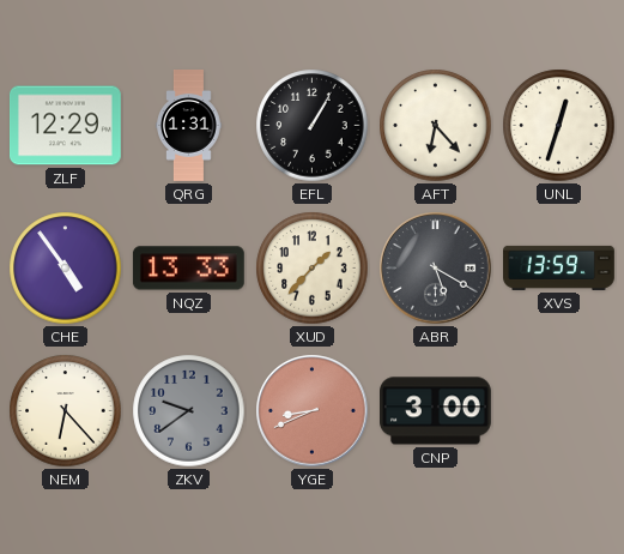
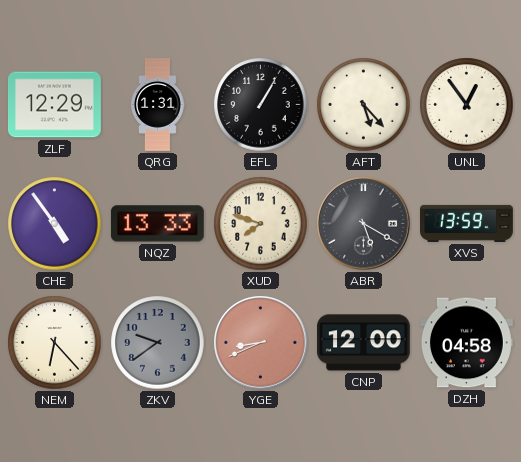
AFT: 6:23 -> 5:23 (364, 105)
UNL: 12:33 -> 12:54 (467, 105)
XUD: 1:37 -> 7:48 (261, 224)
CNP: 3:00 -> 12:00 (364, 343)
DZH: none -> 04:58 (466, 343)
